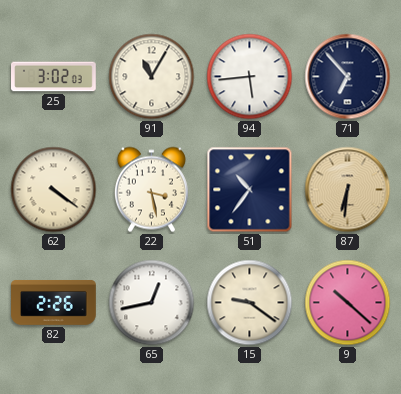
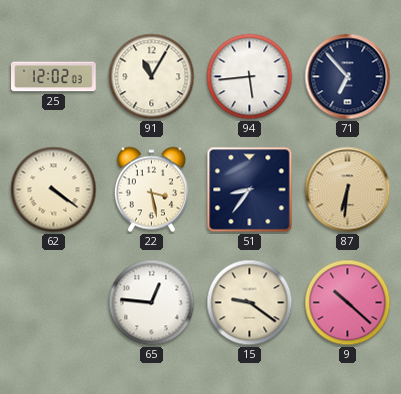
25: 3:02 -> 12:02 (54, 77)
51: 10:36 -> 8:36 (250, 190)
82: 2:26 -> none (54, 302)
65: 12:43 -> 12:46 (152, 303)
